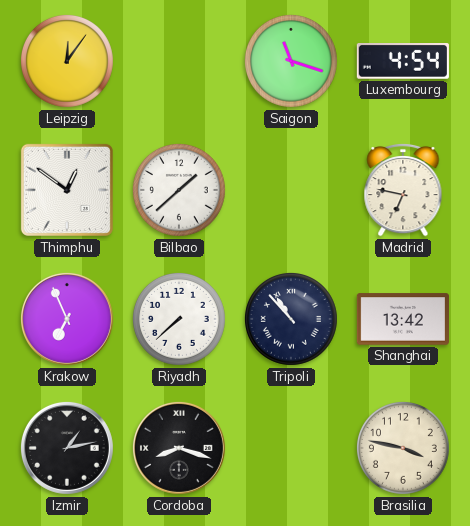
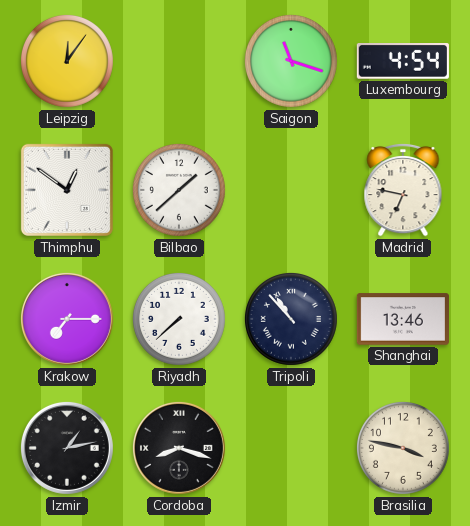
Krakow: 6:56 -> 7:15 (67, 319)
Shanghai: 13:42 -> 13:46 (403, 319)
